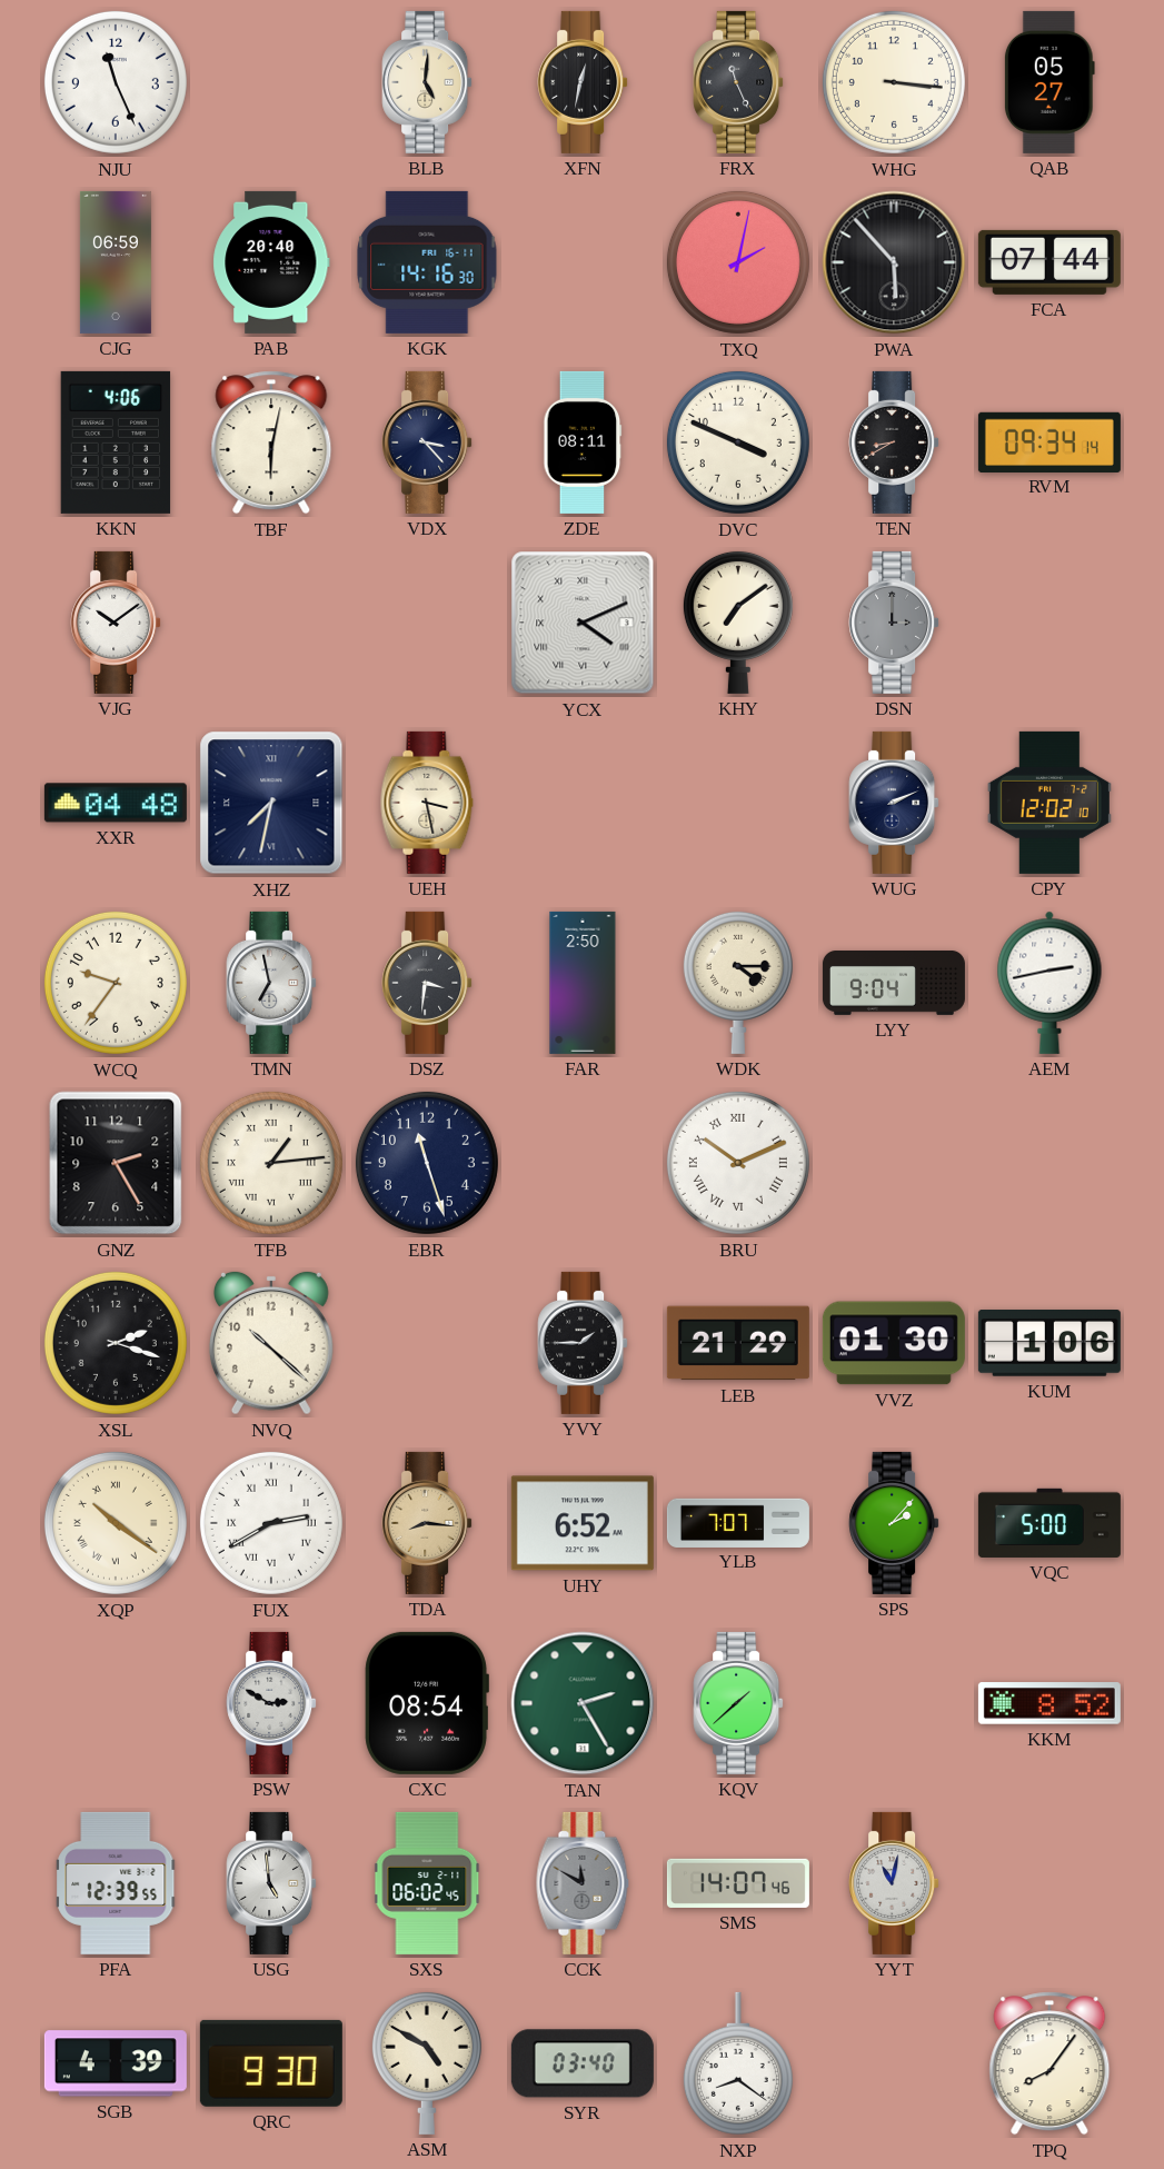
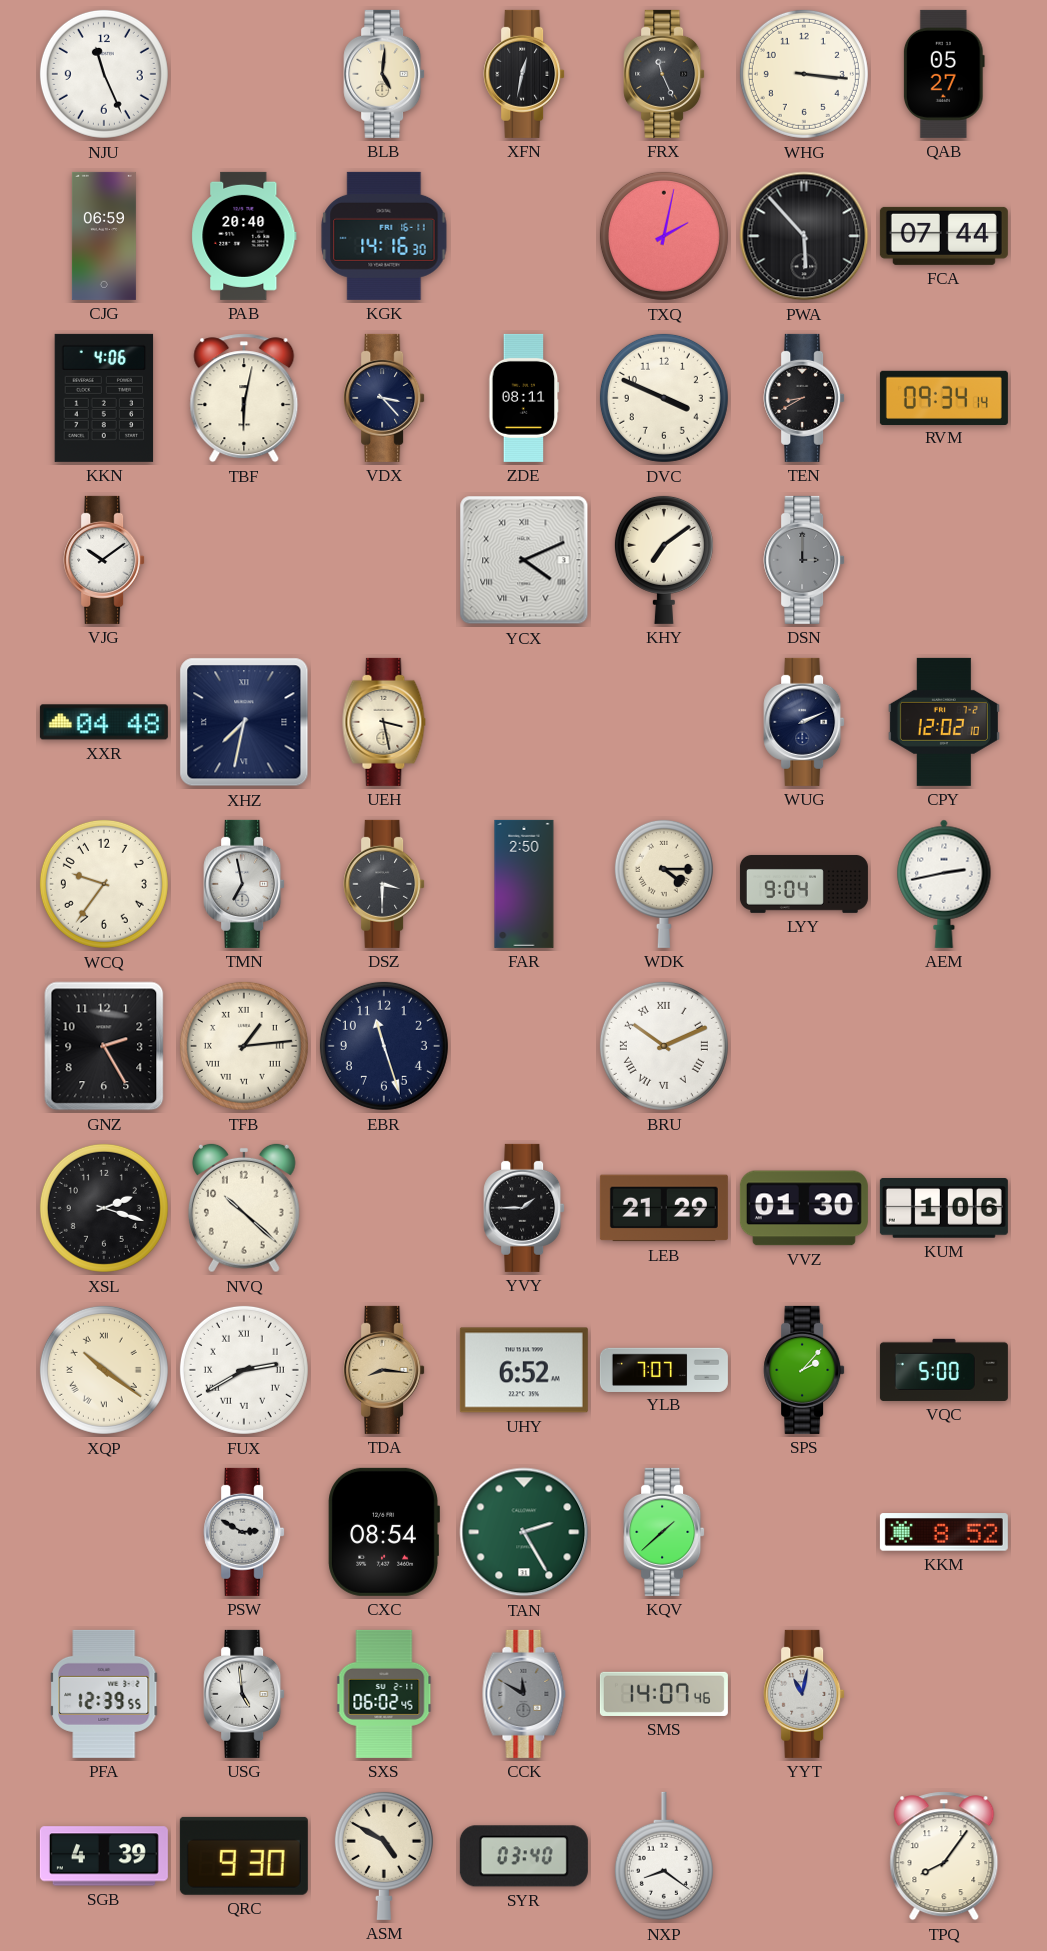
DSZ: 3:31 -> 3:30 (384, 884)
